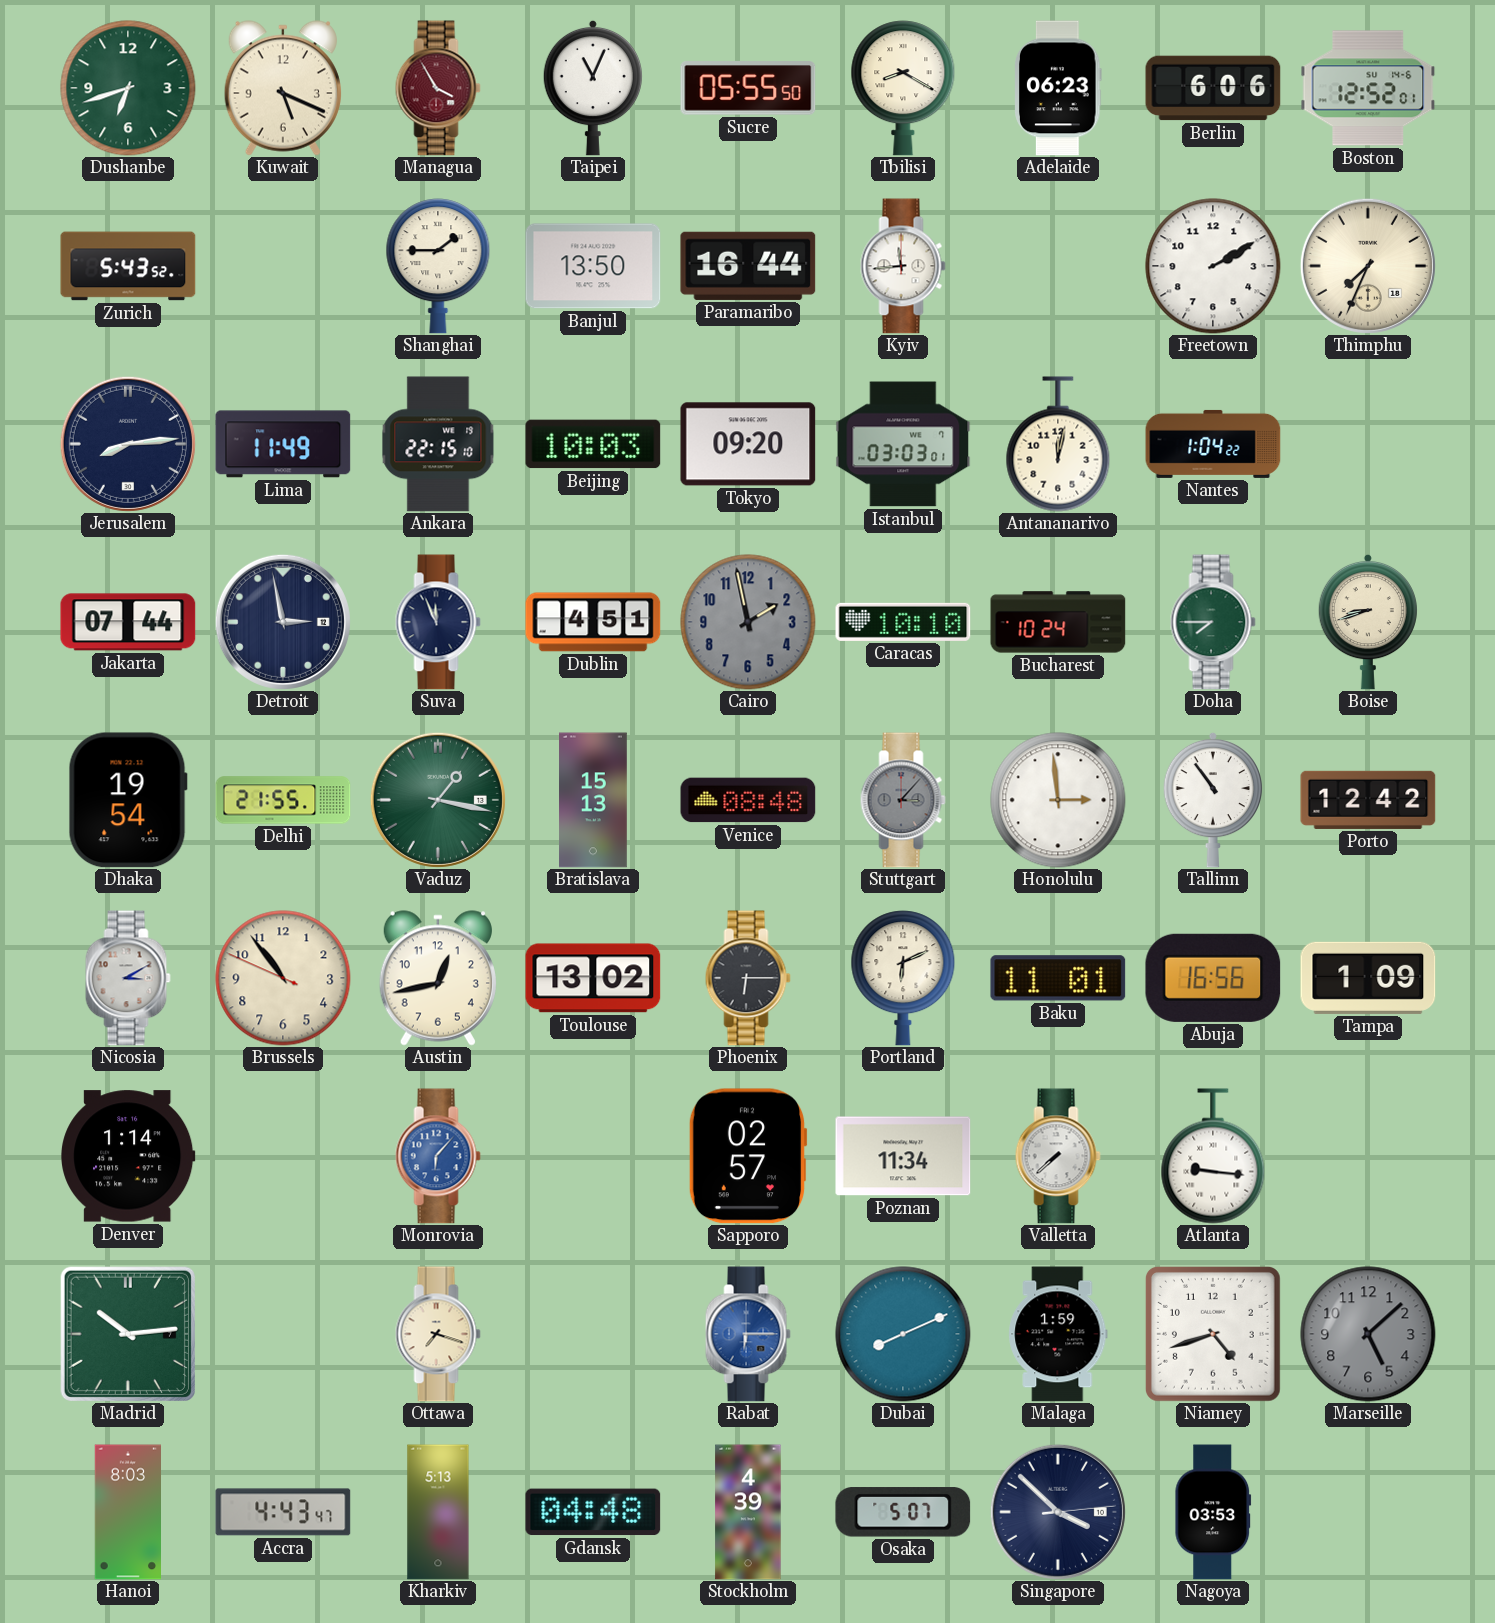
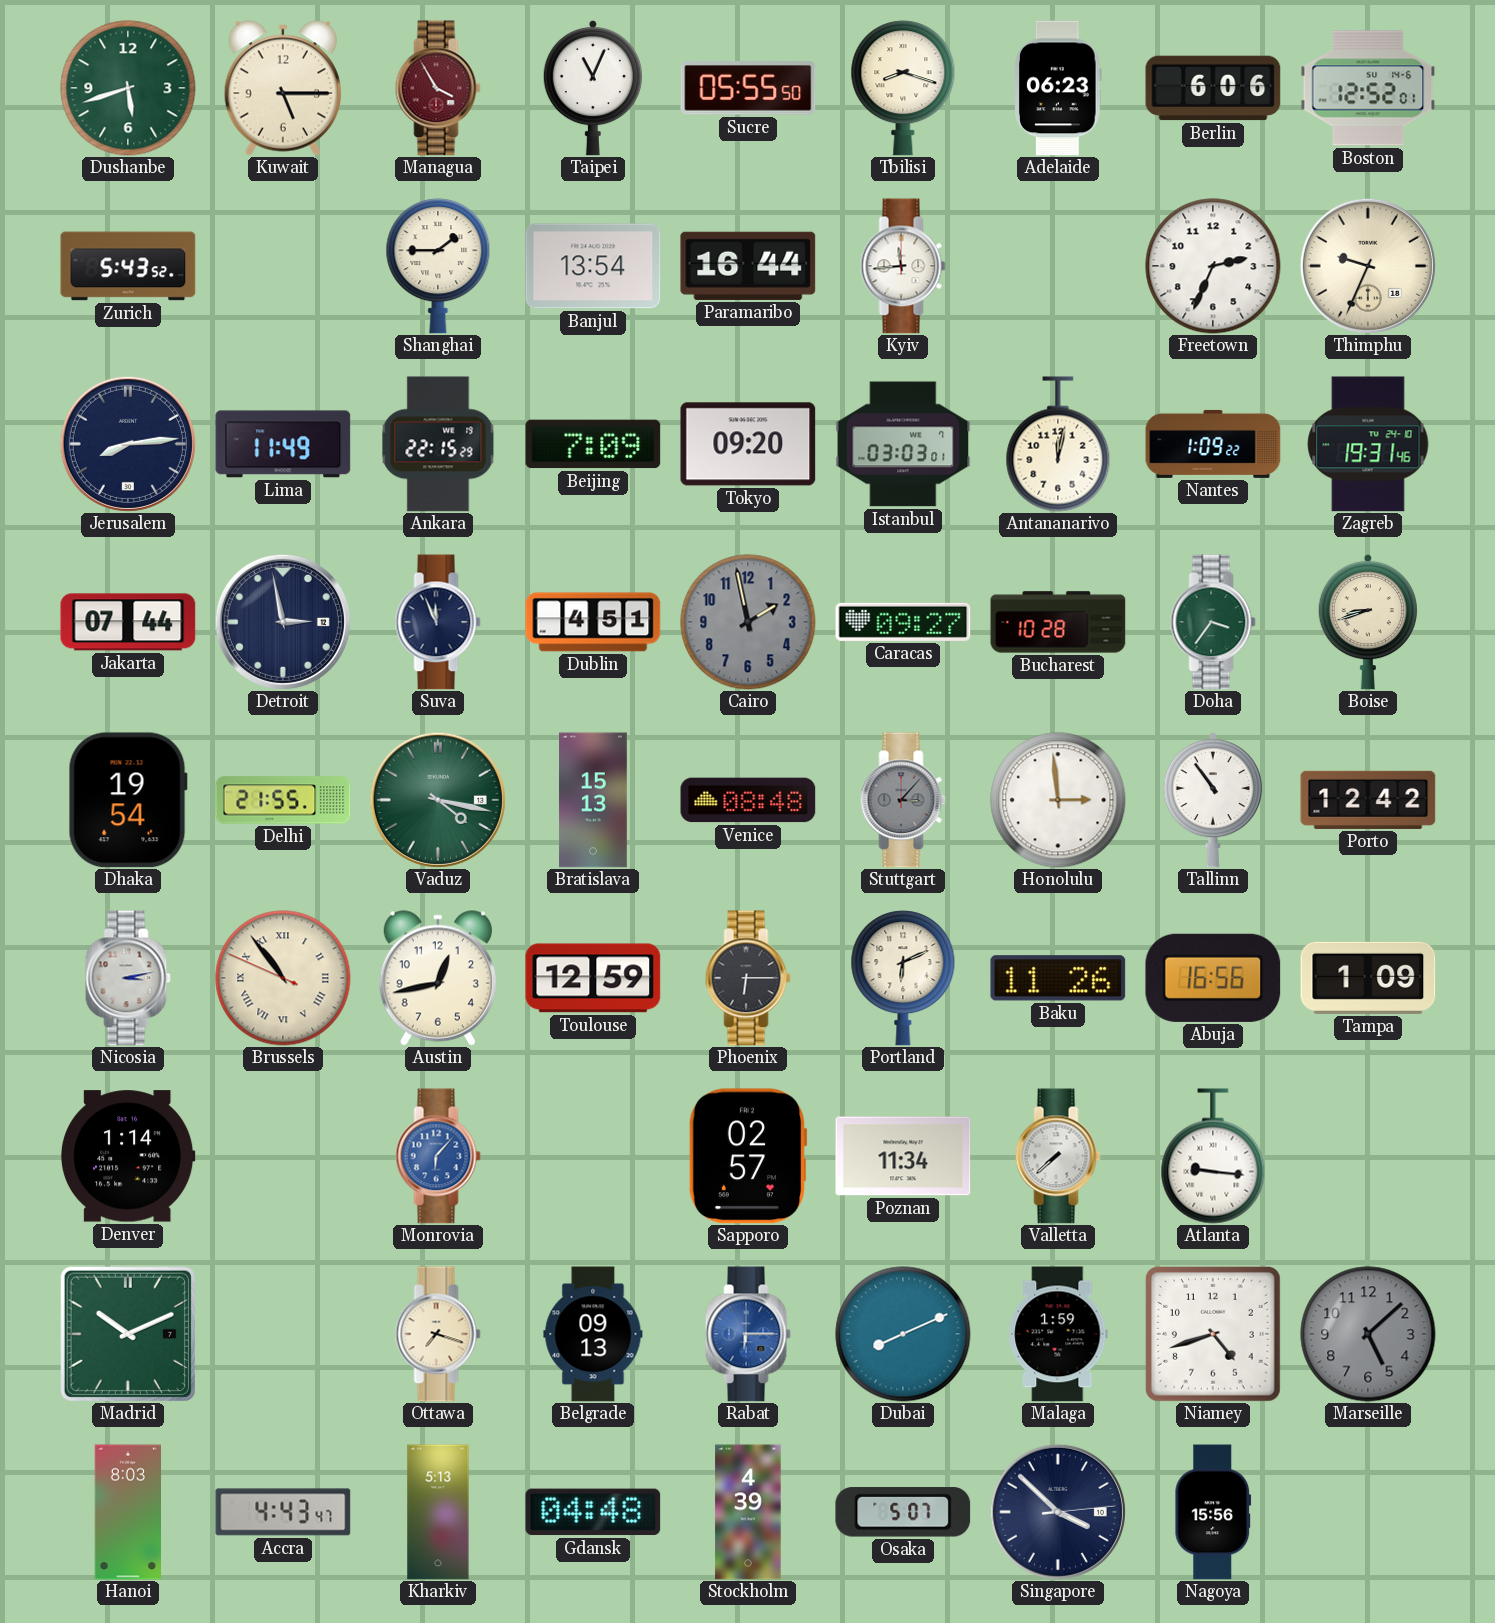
Dushanbe: 6:42 -> 5:42 (128, 88)
Kuwait: 5:19 -> 5:15 (283, 88)
Tbilisi: 8:20 -> 8:18 (903, 88)
Banjul: 13:50 -> 13:54 (593, 266)
Freetown: 2:10 -> 2:34 (1213, 266)
Thimphu: 7:34 -> 9:34 (1368, 266)
Ankara: 22:15:10 -> 22:15:29 (438, 444)
Beijing: 10:03 -> 7:09 (593, 444)
Nantes: 1:04 -> 1:09 (1213, 444)
Zagreb: none -> 19:31 (1368, 444)
Caracas: 10:10 -> 09:27 (903, 622)
Bucharest: 10:24 -> 10:28 (1058, 622)
Doha: 7:45 -> 3:36 (1213, 622)
Vaduz: 1:17 -> 4:17 (438, 800)
Nicosia: 3:10 -> 3:13 (128, 978)
Brussels numerals: Arabic -> Roman (283, 978)
Toulouse: 13:02 -> 12:59 (593, 978)
Baku: 11:01 -> 11:26 (1058, 978)
Madrid: 10:14 -> 10:11 (128, 1334)
Belgrade: none -> 09:13 (593, 1334)
Nagoya: 03:53 -> 15:56 (1213, 1512)
